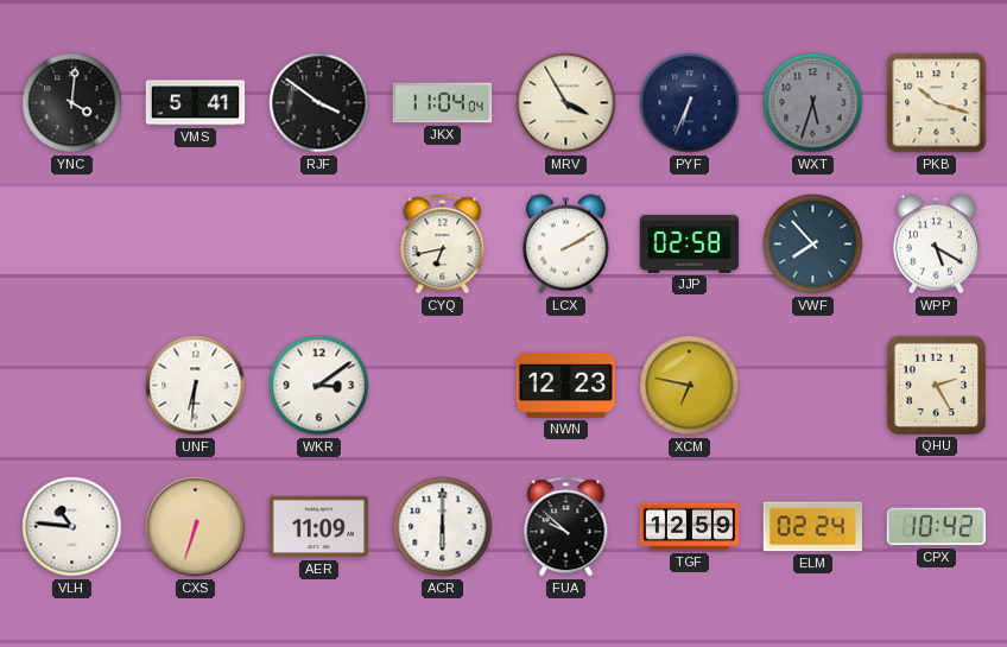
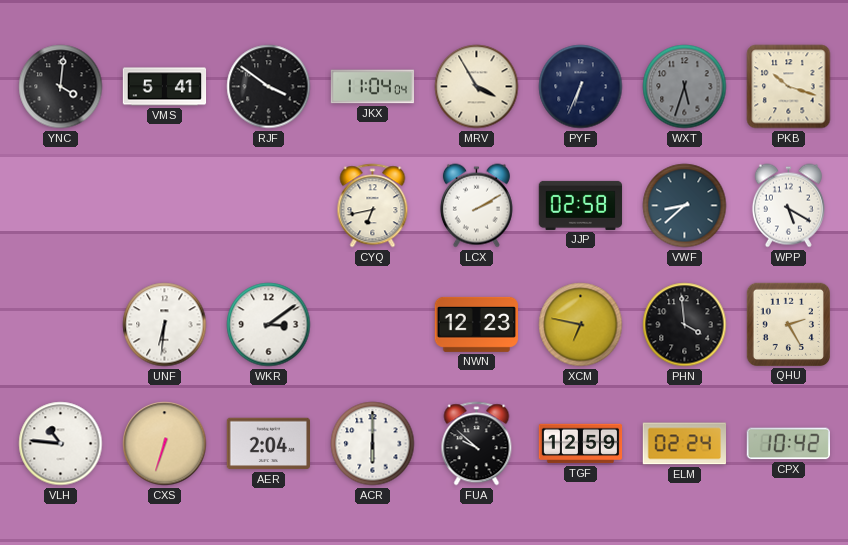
VWF: 7:53 -> 8:38 (685, 206)
PHN: none -> 3:59 (685, 325)
AER: 11:09 -> 2:04 (268, 444)
